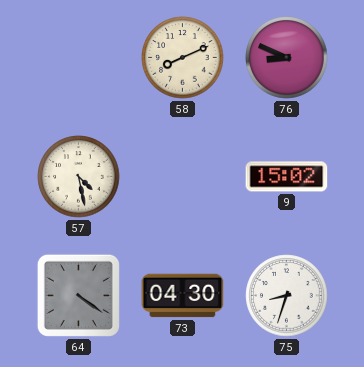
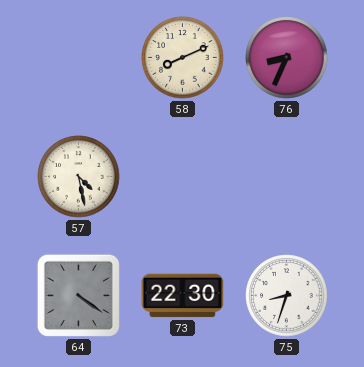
76: 8:49 -> 8:34 (287, 58)
9: 15:02 -> none (287, 177)
73: 04:30 -> 22:30 (183, 296)
